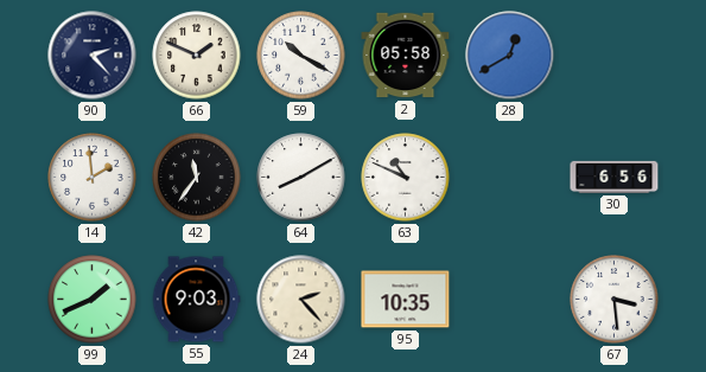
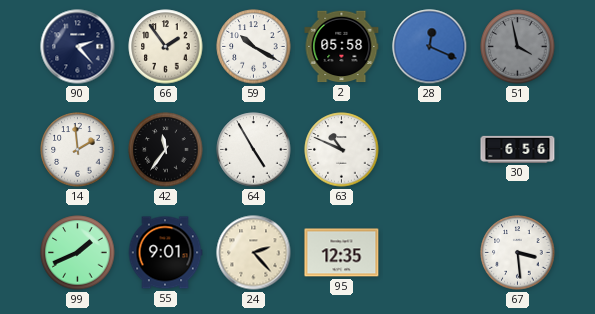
66: 1:49 -> 1:54 (166, 47)
28: 12:40 -> 12:19 (430, 47)
51: none -> 3:58 (518, 47)
64: 8:10 -> 4:55 (254, 150)
55: 9:03 -> 9:01 (165, 253)
95: 10:35 -> 12:35 (342, 253)
